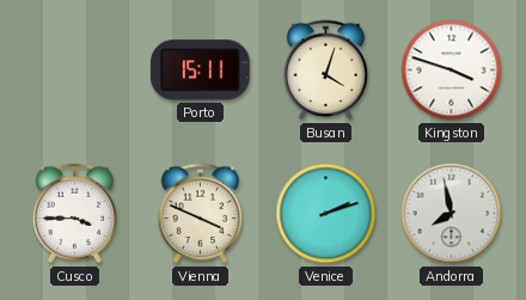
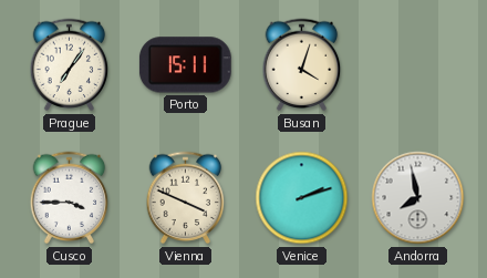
Prague: none -> 7:06 (70, 65)
Kingston: 3:48 -> none (452, 71)
